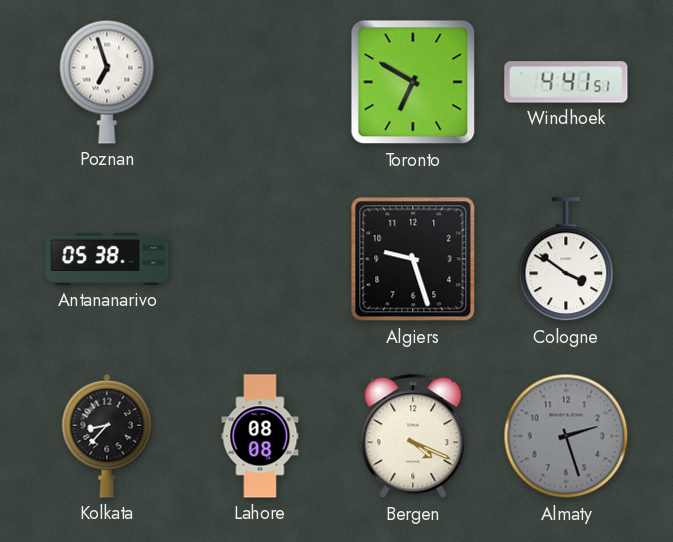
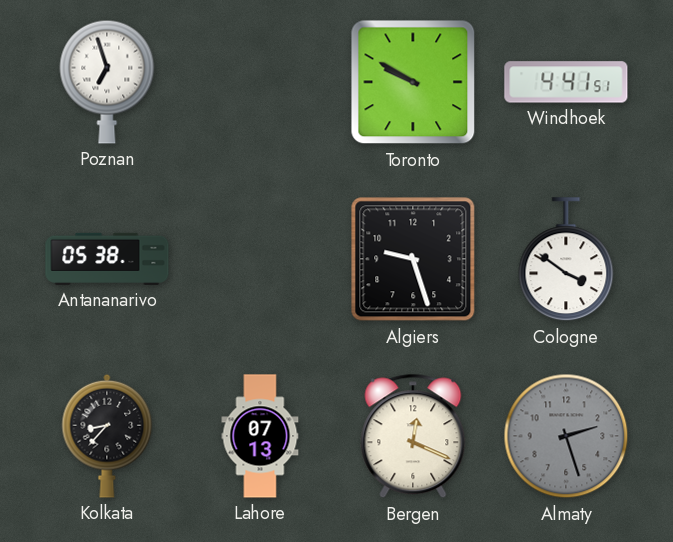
Toronto: 6:50 -> 9:50 (413, 82)
Lahore: 08:08 -> 07:13 (260, 436)
Bergen: 4:19 -> 12:19 (413, 436)
